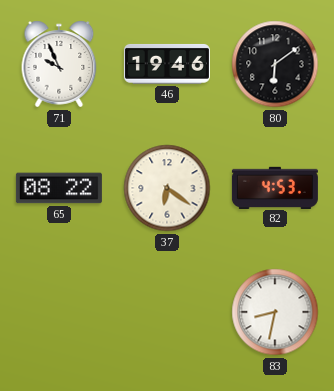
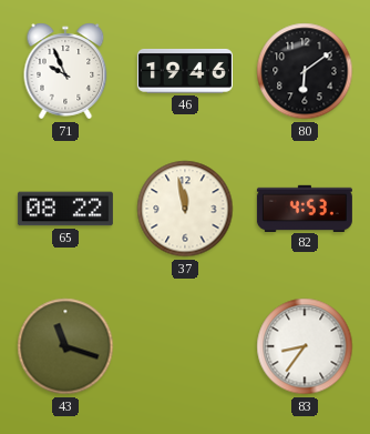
37: 6:21 -> 11:58 (185, 209)
43: none -> 11:18 (65, 346)
83: 8:32 -> 8:36 (305, 346)
